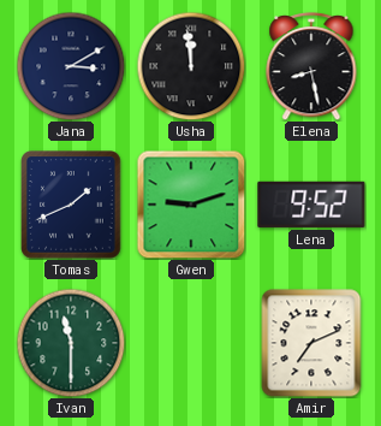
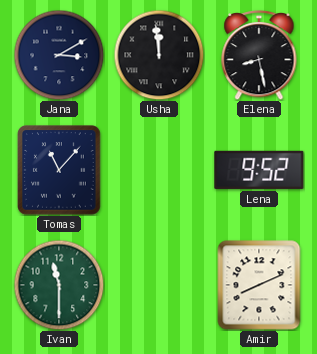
Tomas: 1:41 -> 11:07 (59, 170)
Gwen: 9:12 -> none (191, 205)
Amir: 7:11 -> 8:11 (259, 285)
